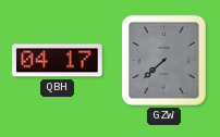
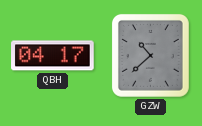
GZW: 7:38 -> 10:38 (150, 55)
